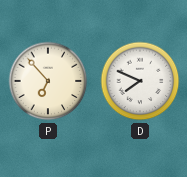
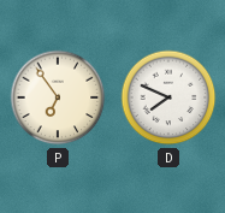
P: 6:53 -> 6:54 (58, 97)
